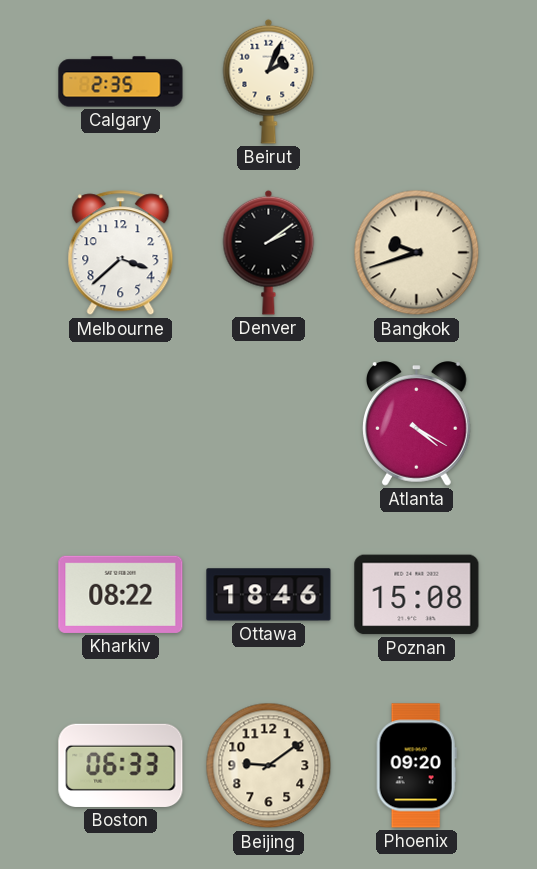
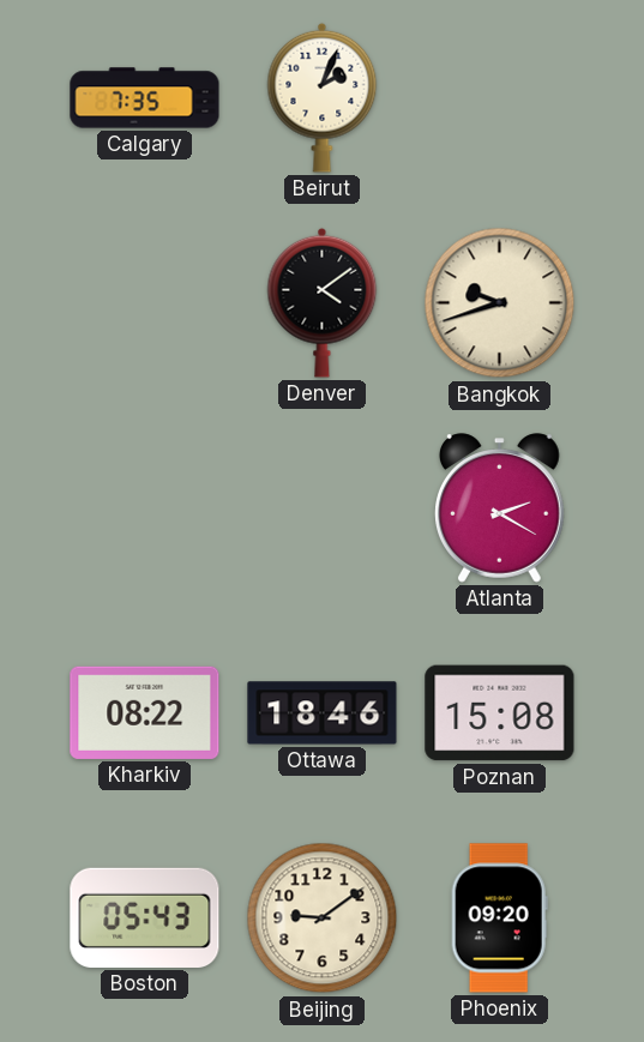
Calgary: 2:35 -> 7:35 (145, 98)
Melbourne: 3:38 -> none (121, 253)
Denver: 2:09 -> 4:09 (323, 302)
Atlanta: 4:20 -> 2:20 (500, 508)
Boston: 06:33 -> 05:43 (145, 917)
